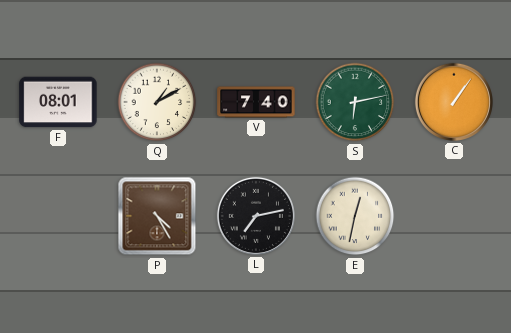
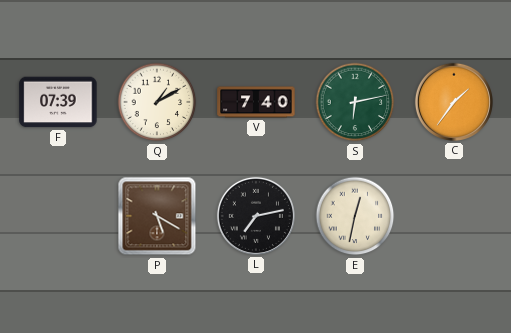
F: 08:01 -> 07:39 (58, 102)
C: 1:06 -> 1:36 (454, 102)
P: 4:25 -> 5:20 (157, 216)
